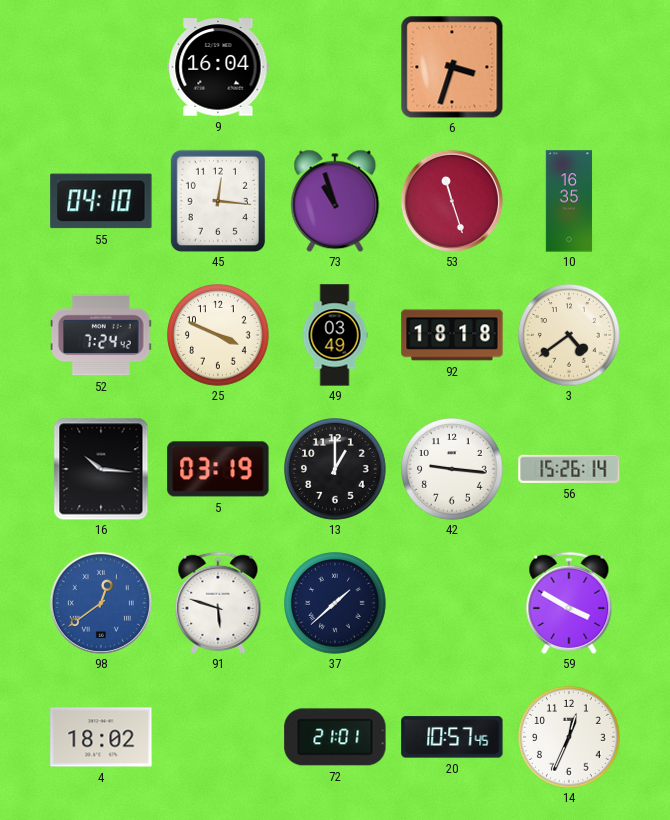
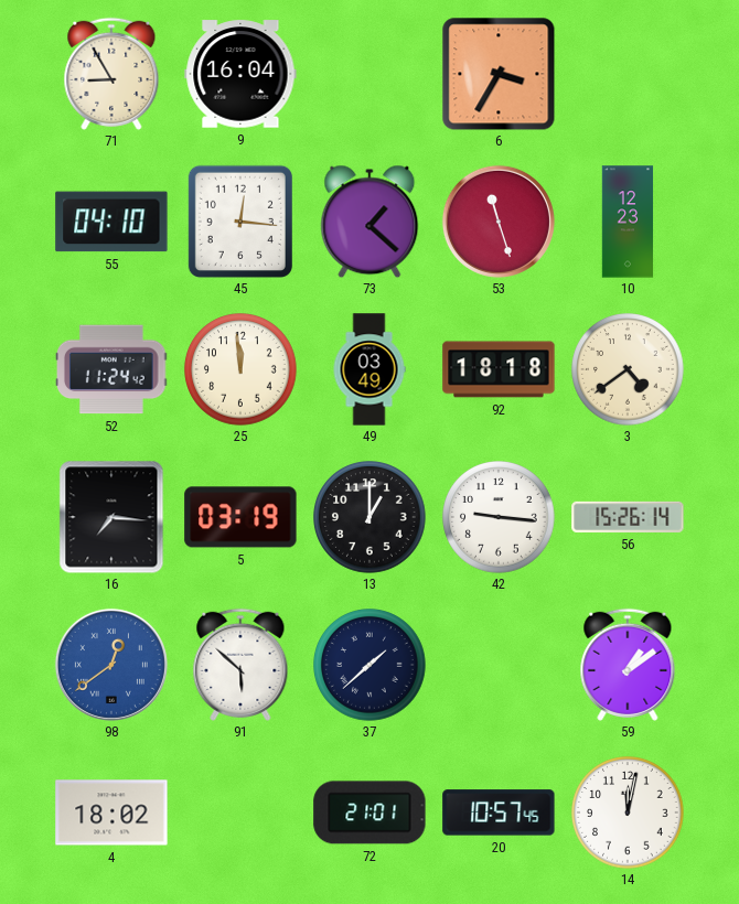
71: none -> 8:55 (111, 74)
6: 3:33 -> 3:35 (499, 74)
73: 10:57 -> 1:22 (369, 222)
10: 16:35 -> 12:23 (628, 222)
52: 7:24 -> 11:24 (113, 369)
25: 3:49 -> 11:59 (240, 369)
16: 10:16 -> 7:16 (111, 517)
91: 5:48 -> 5:52 (240, 665)
59: 3:50 -> 1:09 (628, 665)
14: 12:34 -> 12:02 (628, 812)
